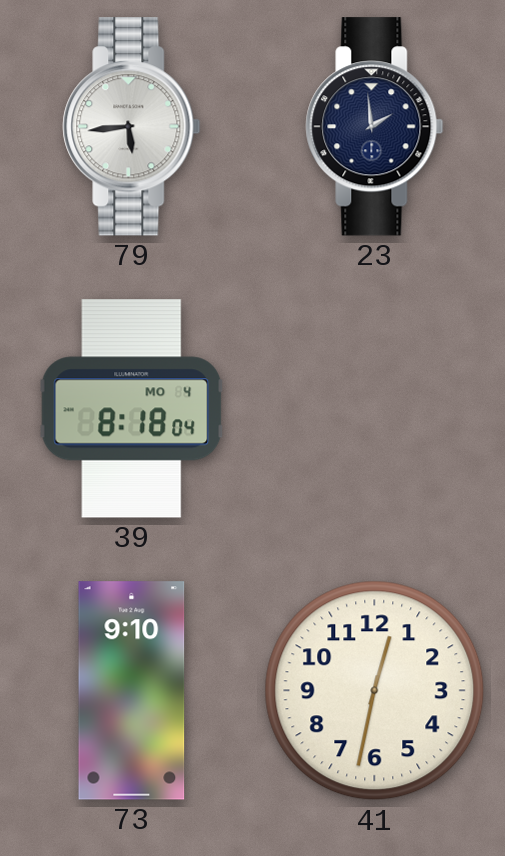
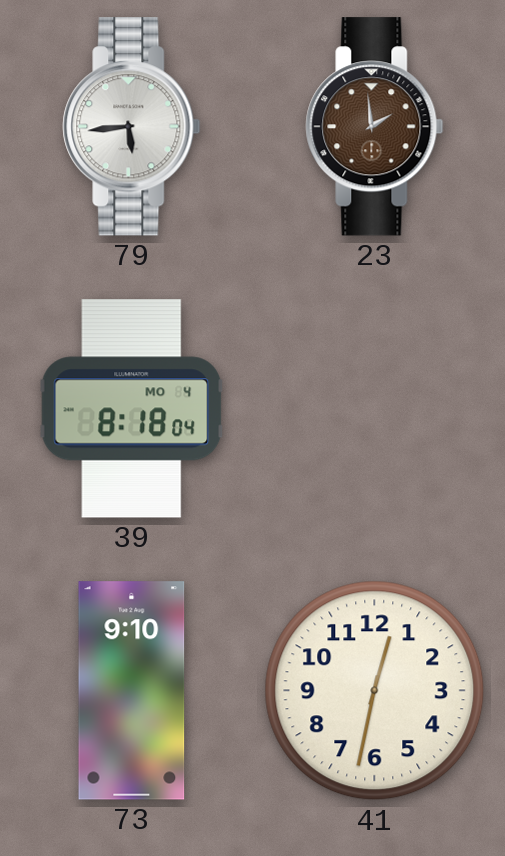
23 dial: navy -> brown (375, 127)
